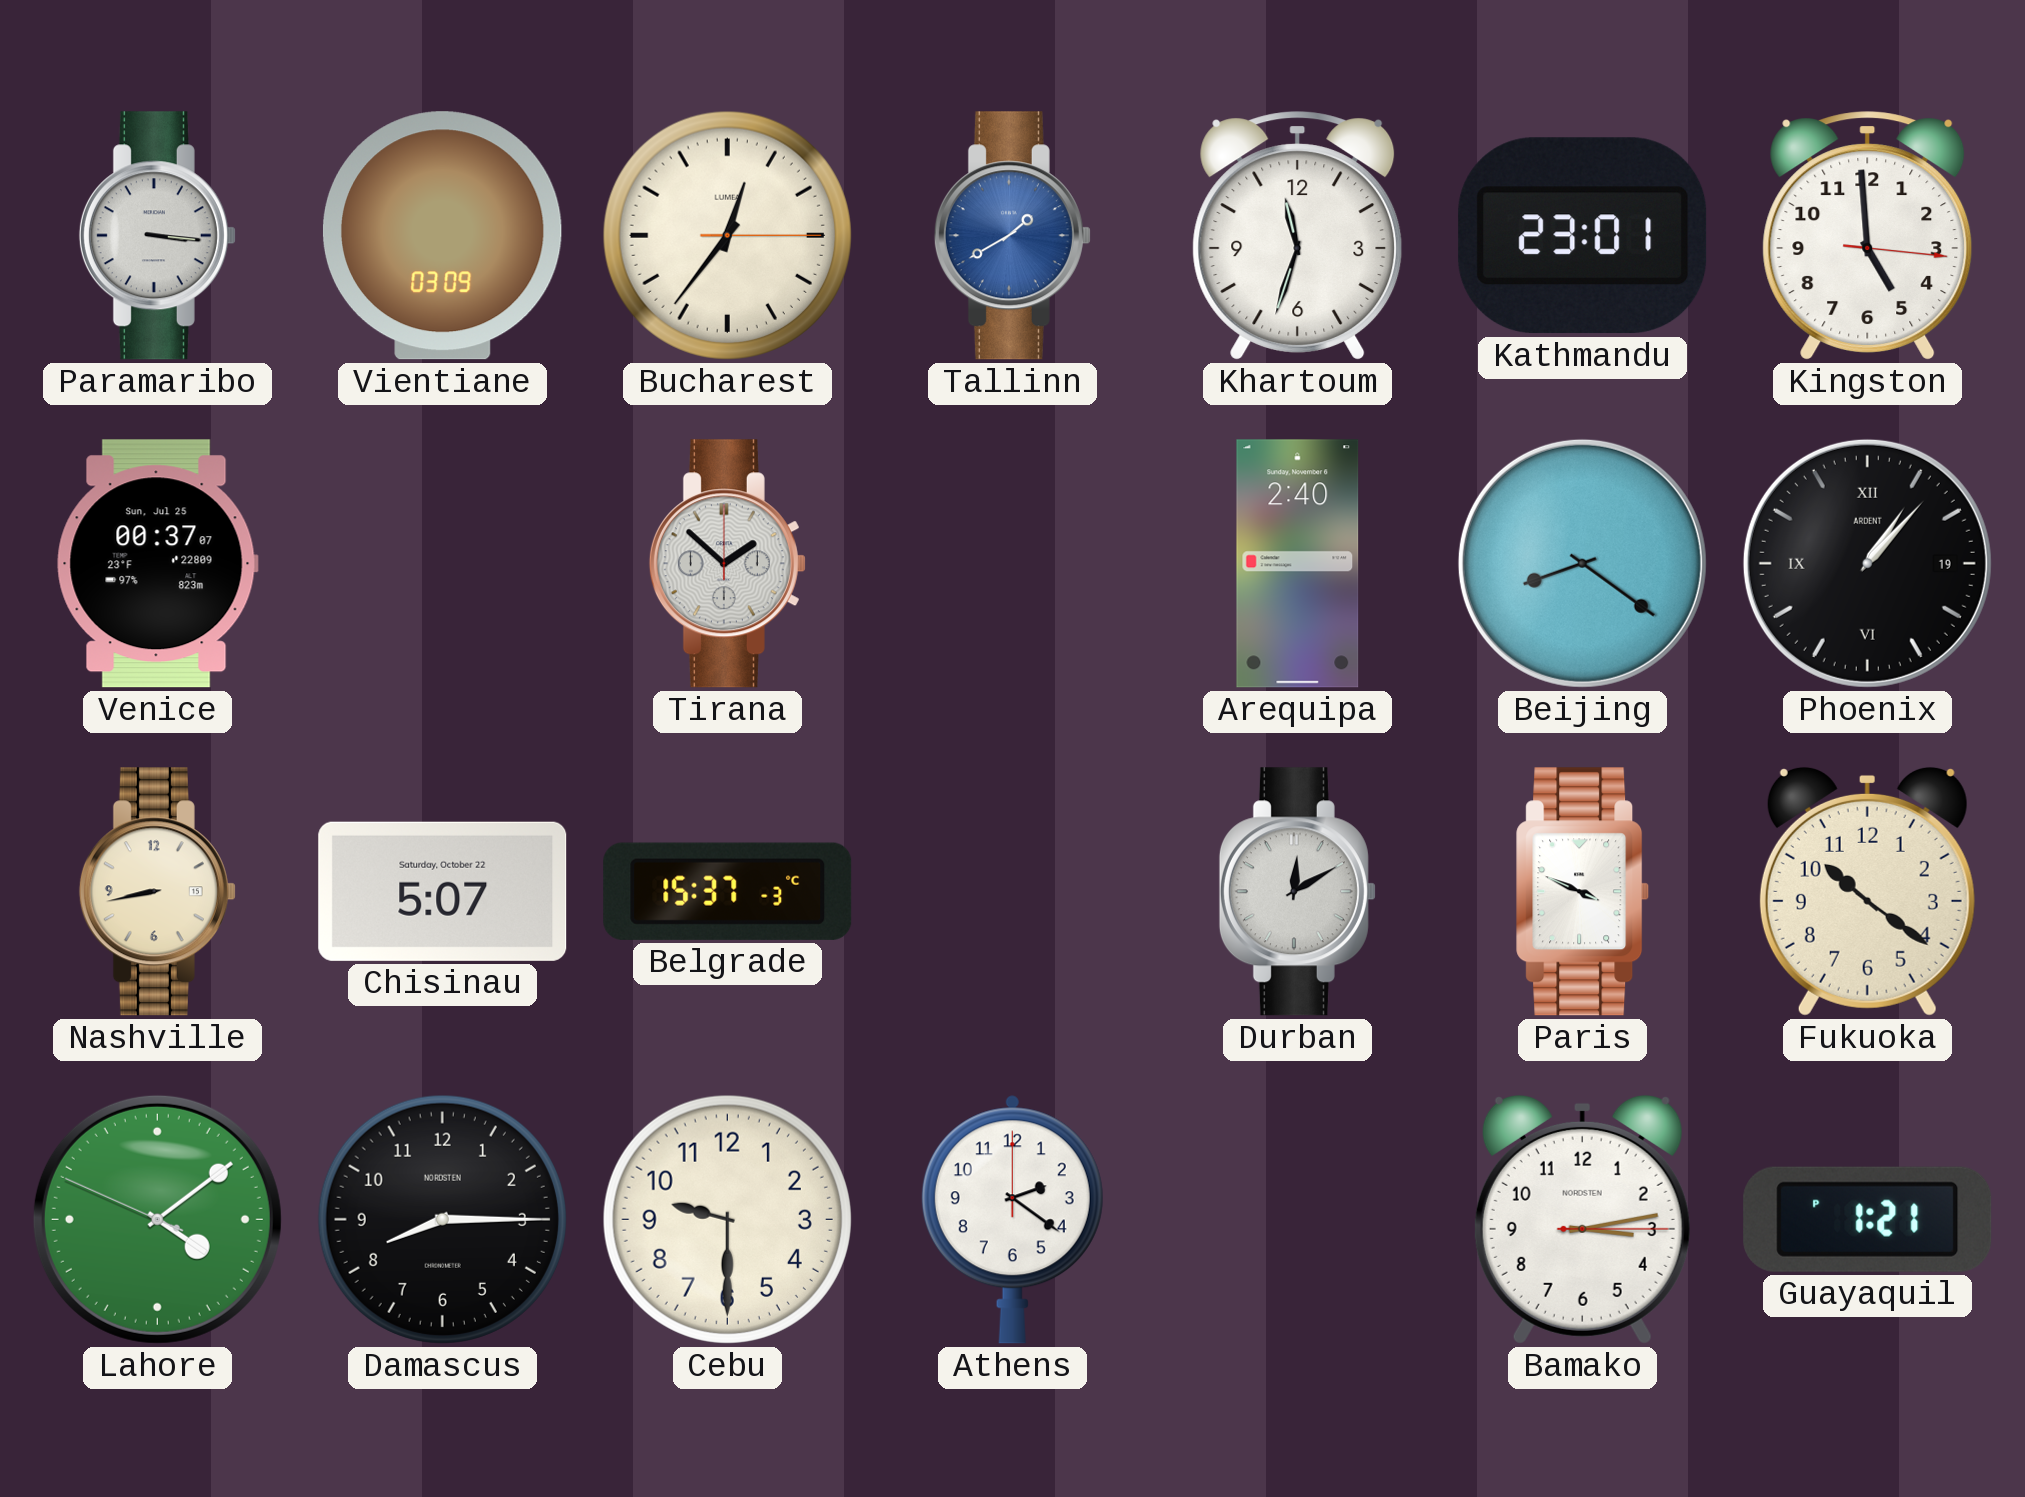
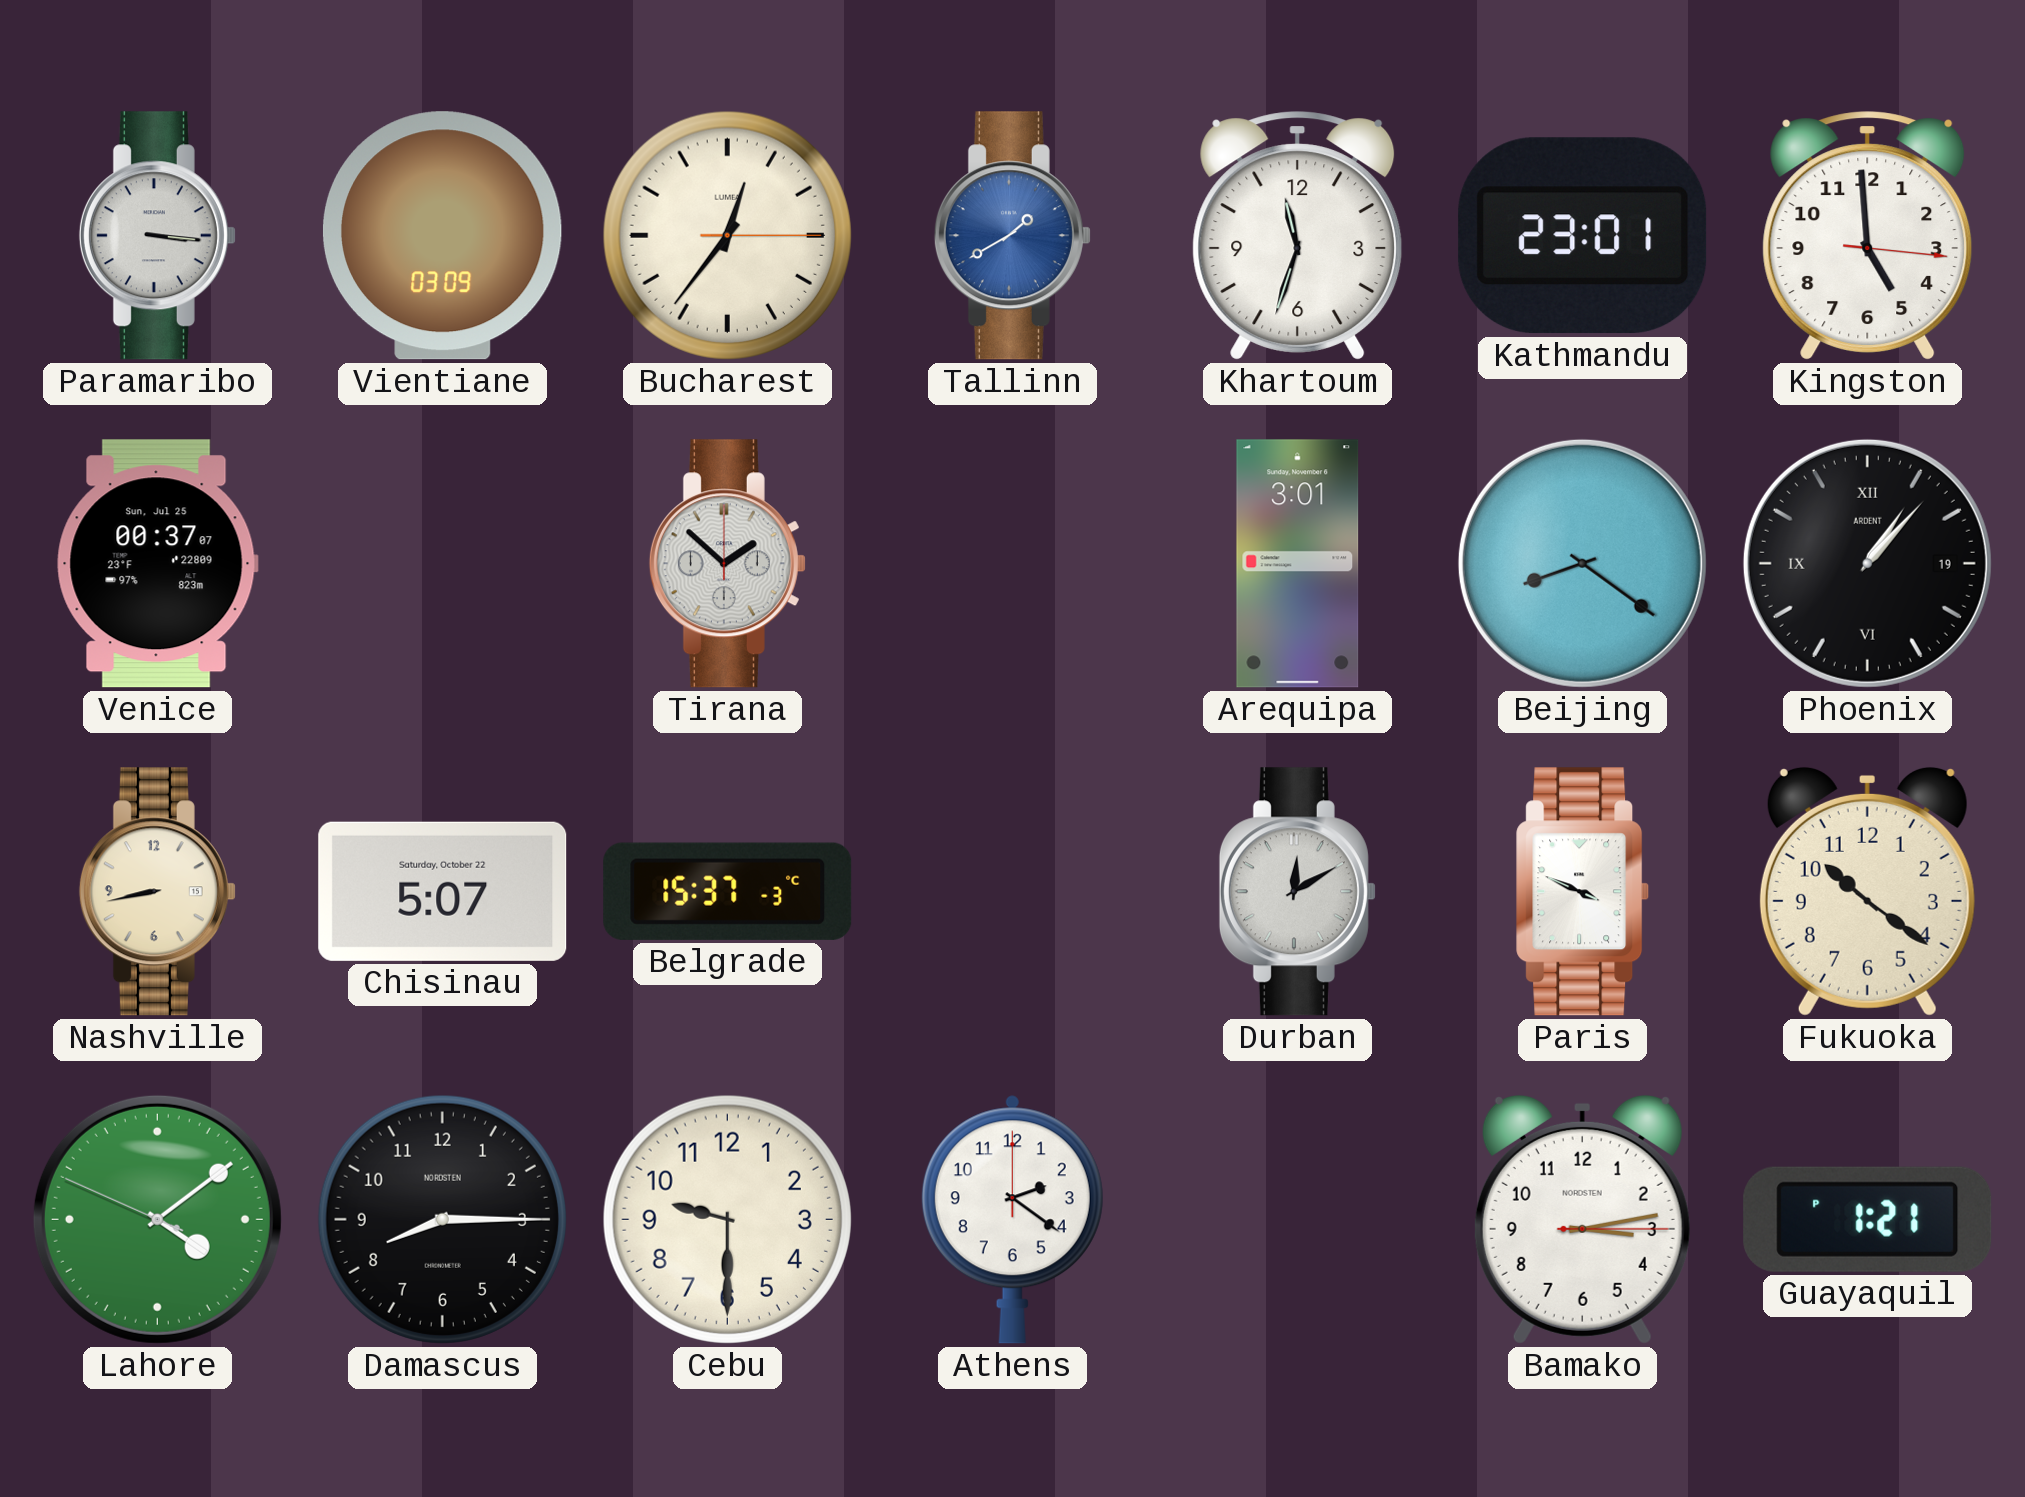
Arequipa: 2:40 -> 3:01 (1298, 564)
